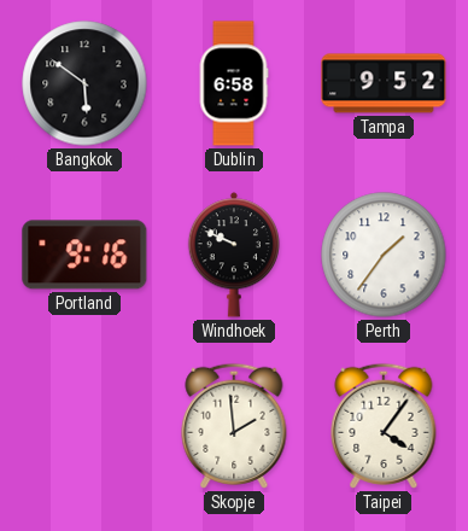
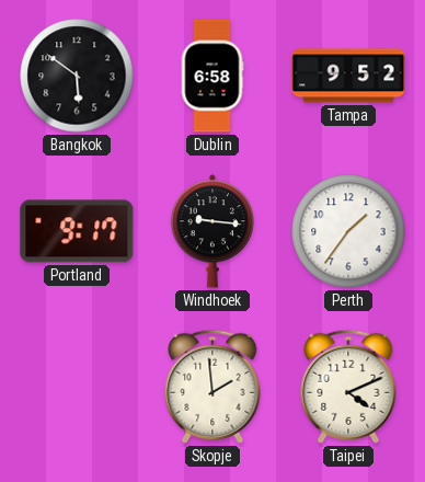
Portland: 9:16 -> 9:17 (77, 231)
Windhoek: 9:49 -> 9:16 (211, 231)
Taipei: 4:06 -> 4:11 (348, 387)
